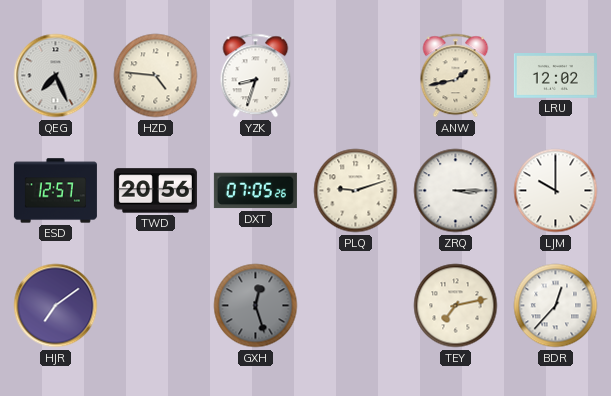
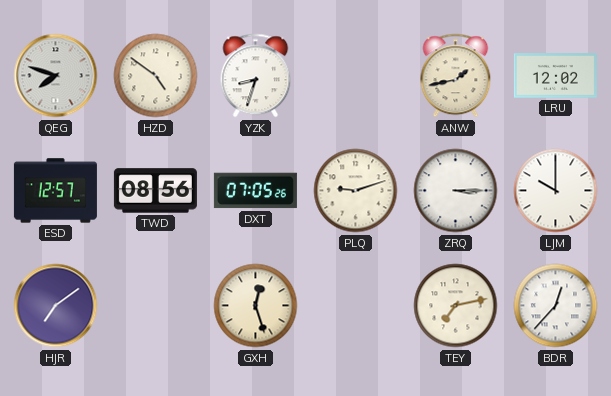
QEG: 7:26 -> 7:48 (56, 76)
HZD: 4:46 -> 4:51 (156, 76)
TWD: 20:56 -> 08:56 (155, 191)
GXH dial: grey -> cream (256, 306)
